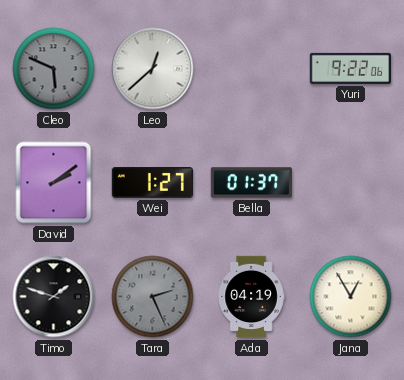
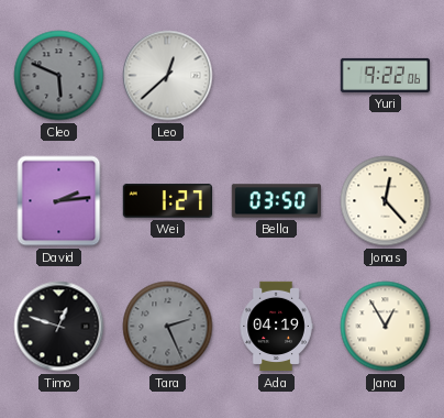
David: 2:09 -> 2:14 (59, 201)
Bella: 01:37 -> 03:50 (277, 201)
Jonas: none -> 12:23 (386, 201)
Timo: 1:48 -> 12:48 (59, 327)
